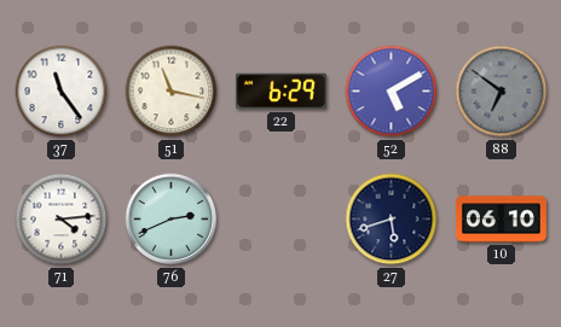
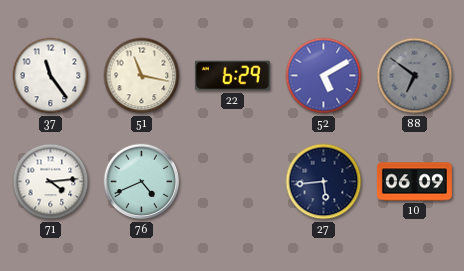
76: 2:41 -> 4:41 (142, 182)
27: 5:42 -> 5:44 (324, 182)
10: 06:10 -> 06:09 (414, 182)
